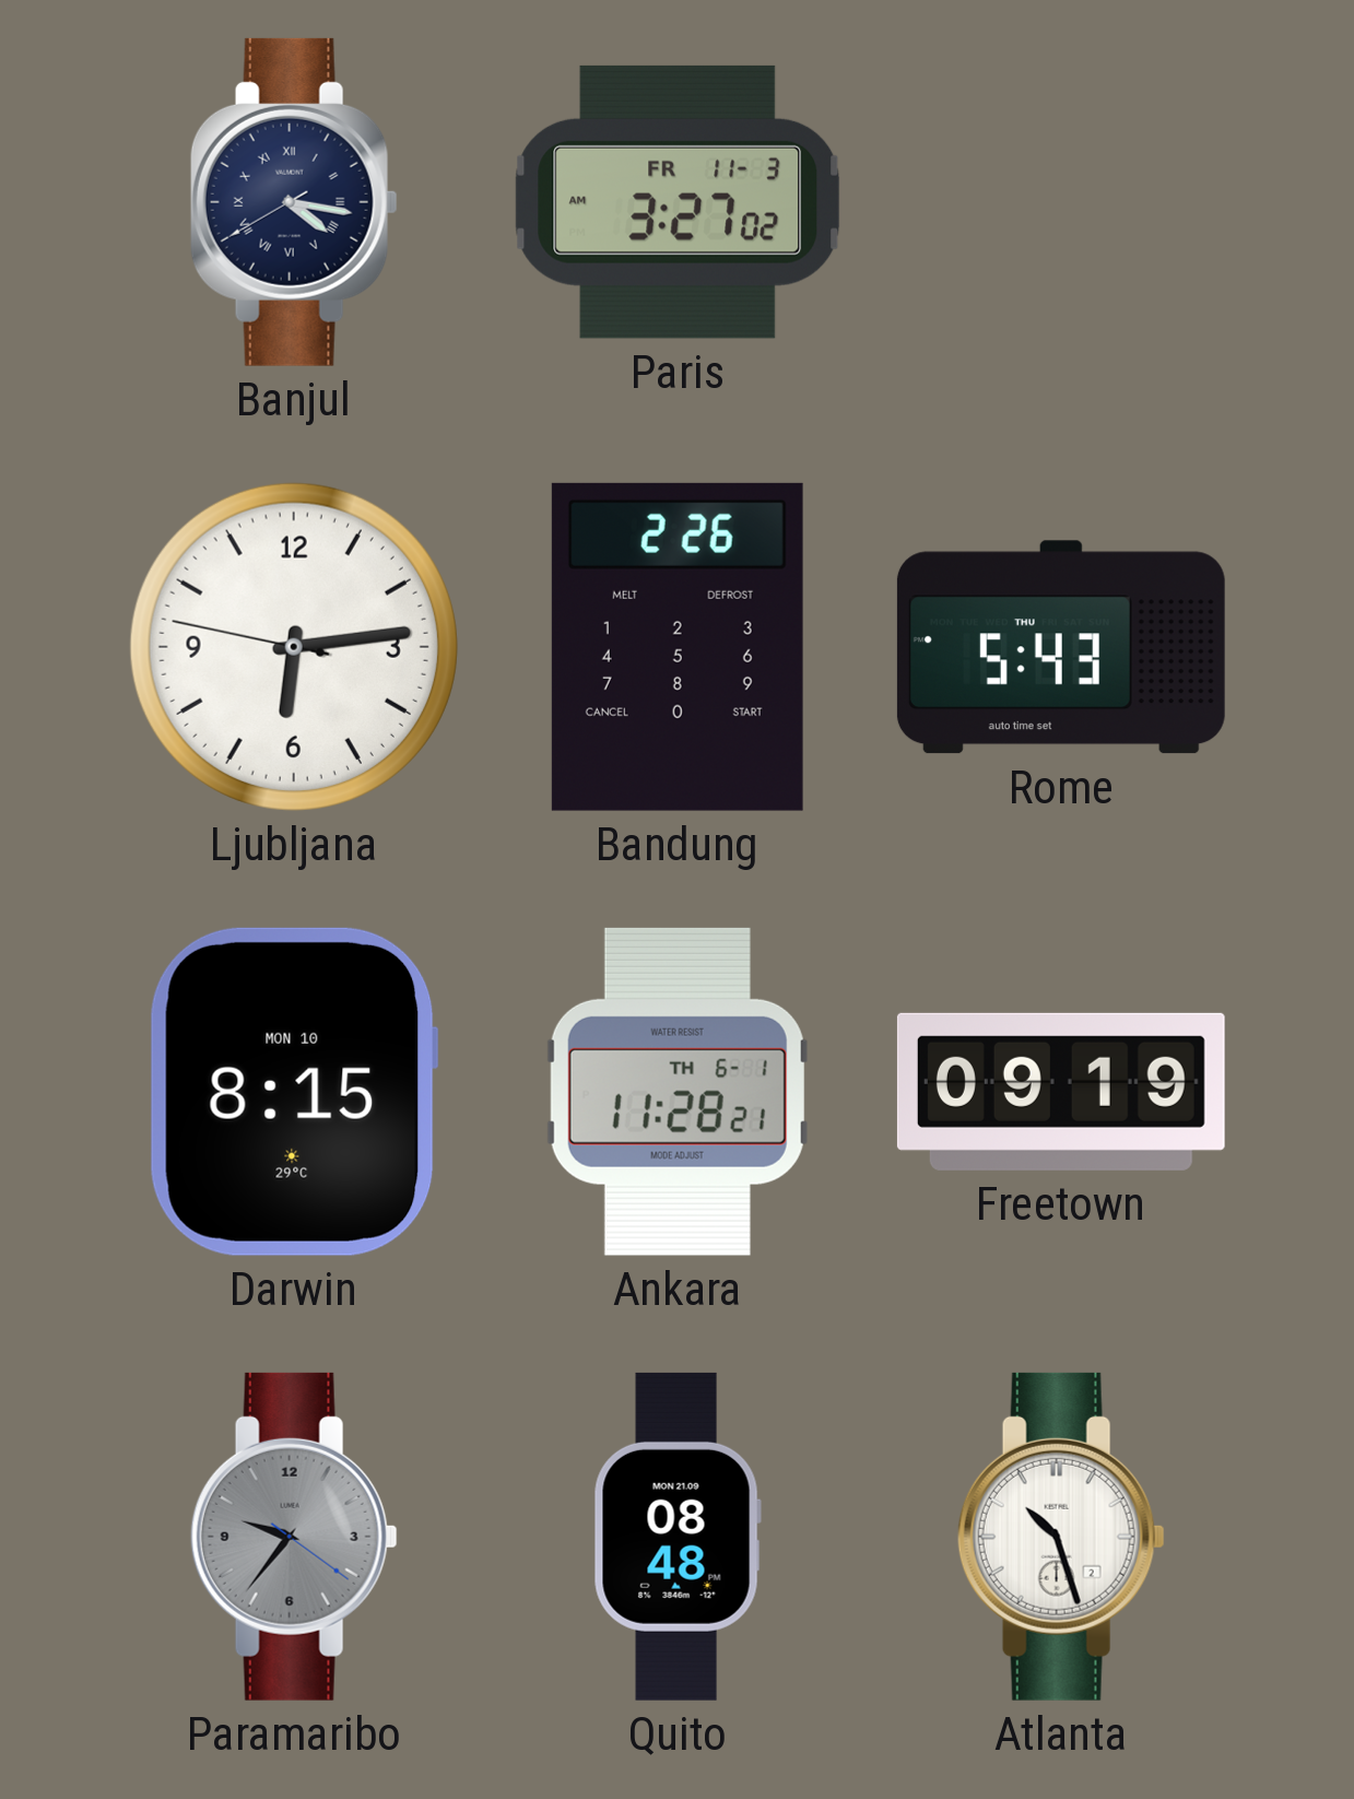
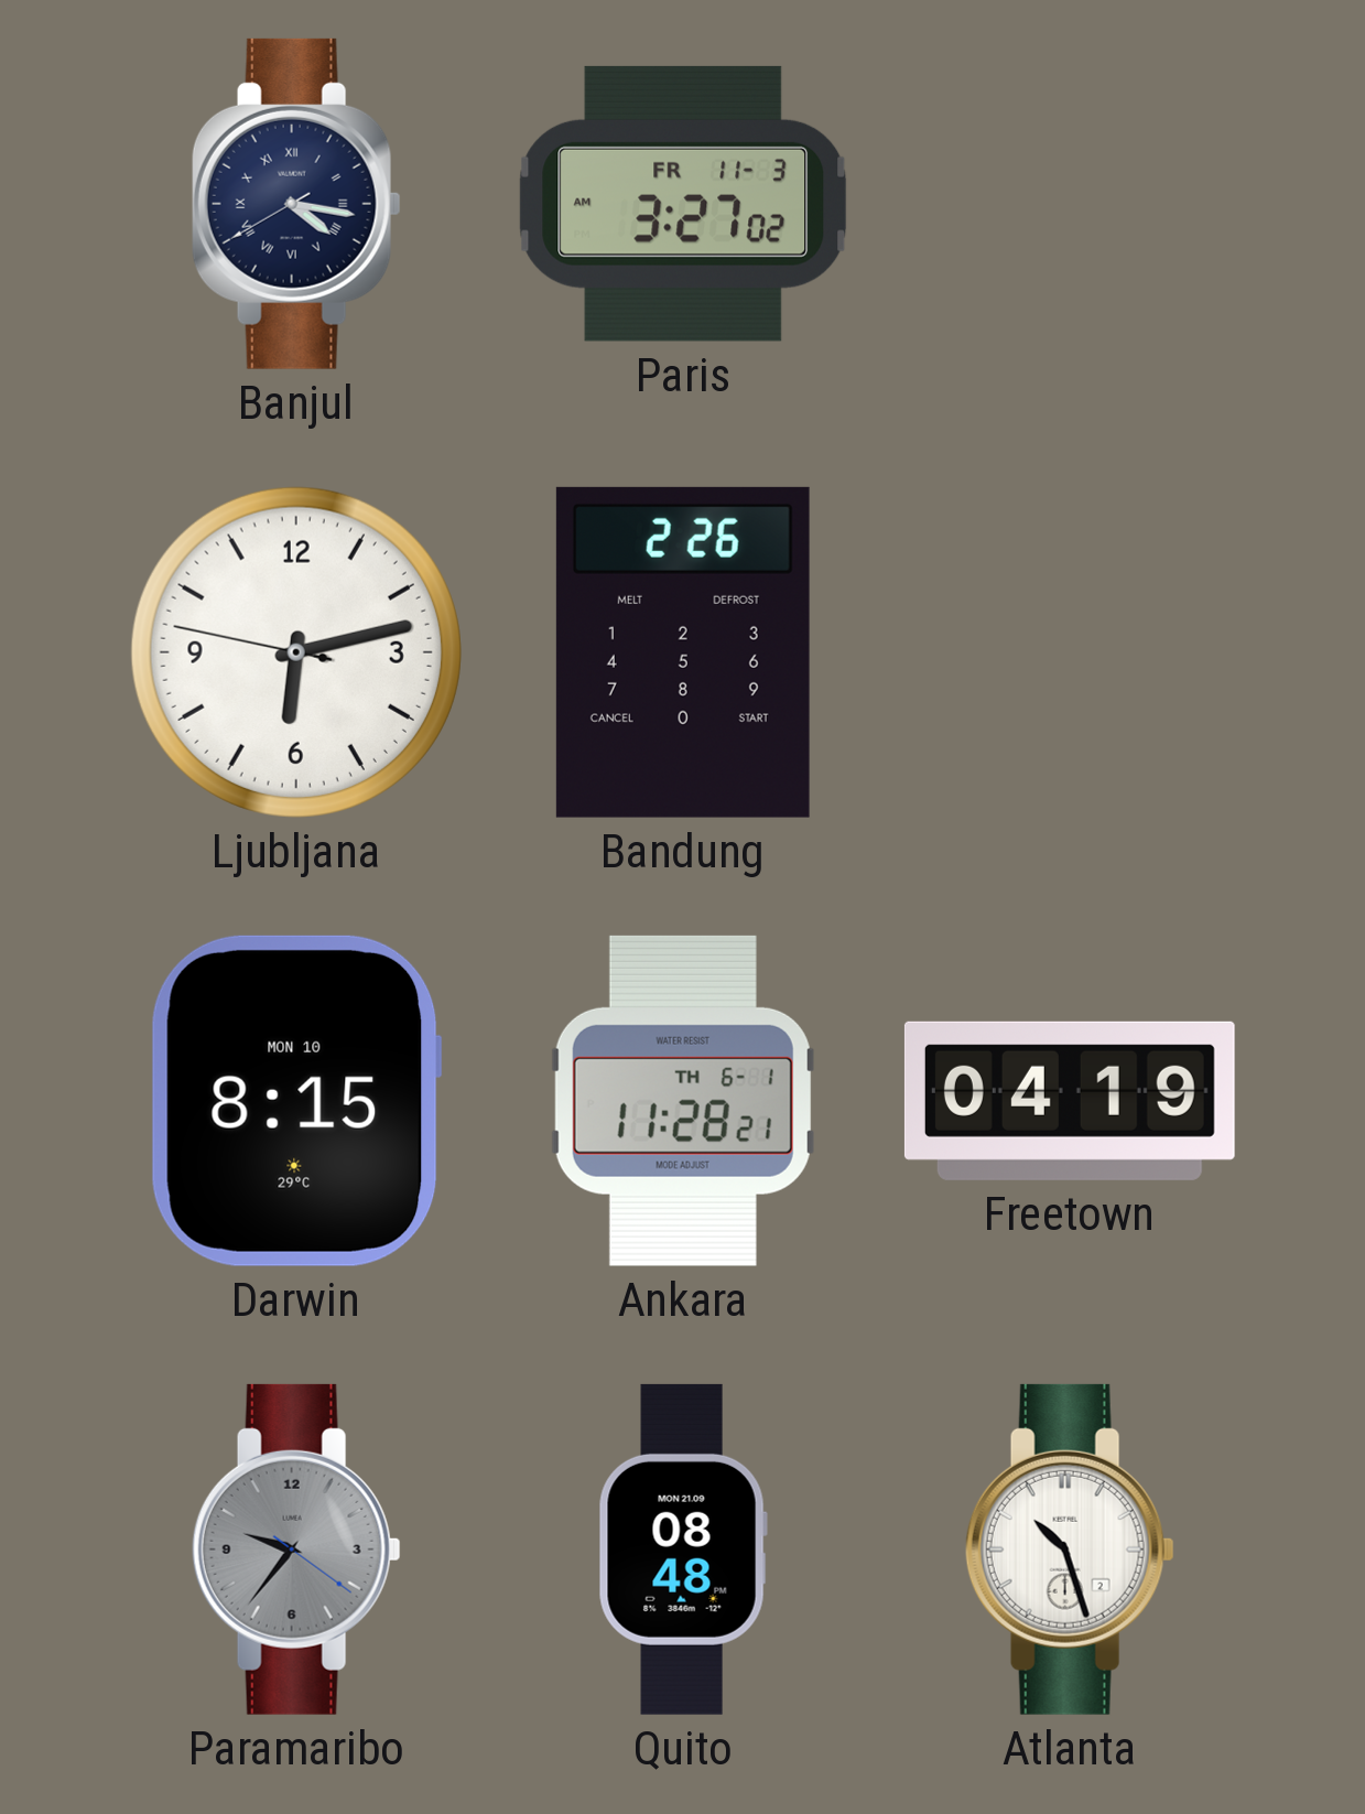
Ljubljana: 6:13 -> 6:12 (296, 652)
Rome: 5:43 -> none (1061, 647)
Freetown: 09:19 -> 04:19 (1070, 1101)
